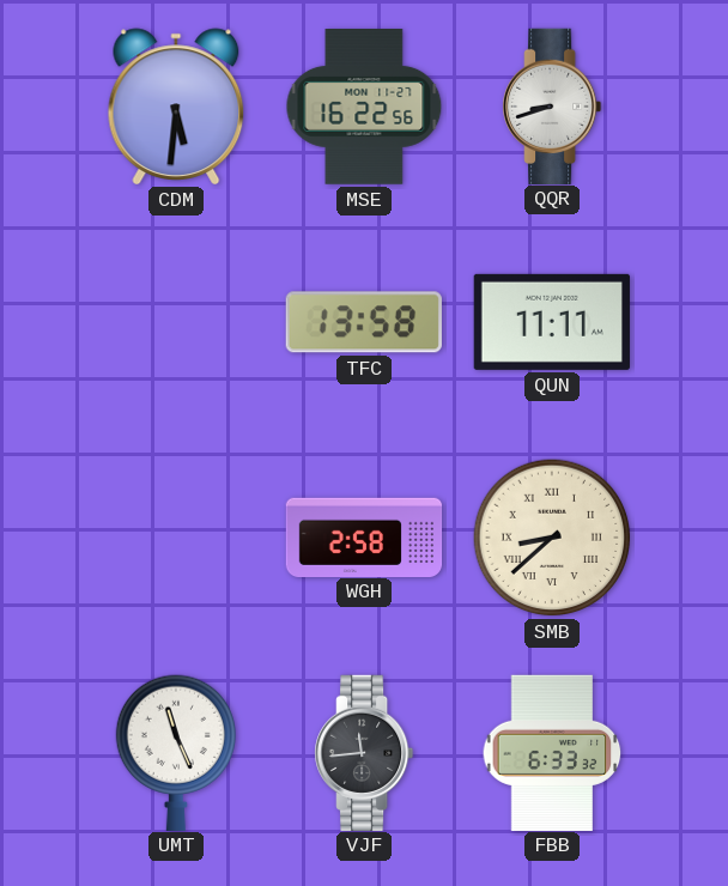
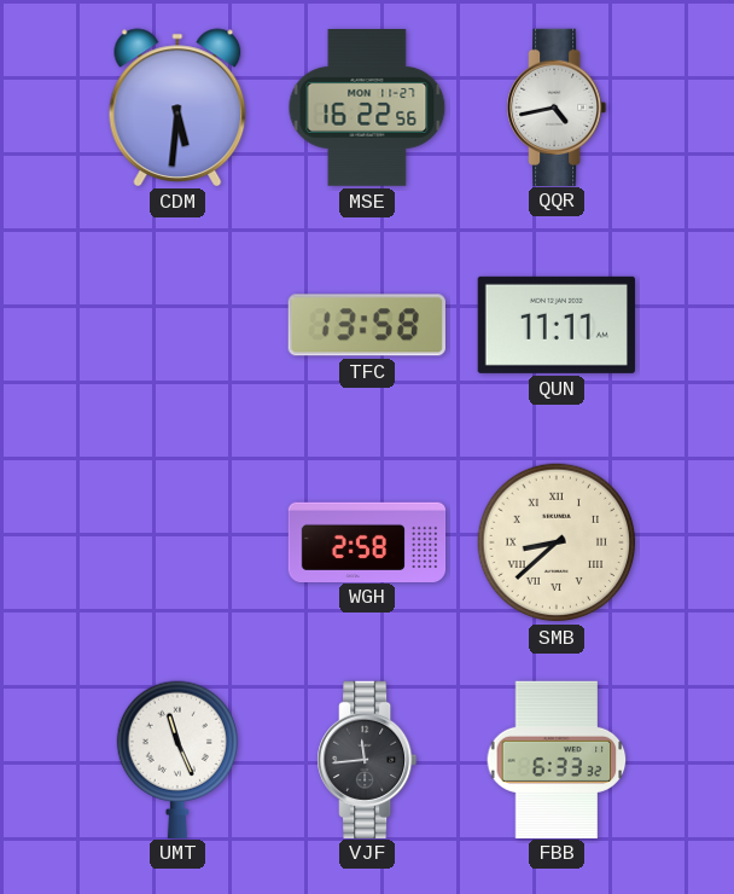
QQR: 8:42 -> 4:43 (557, 106)
